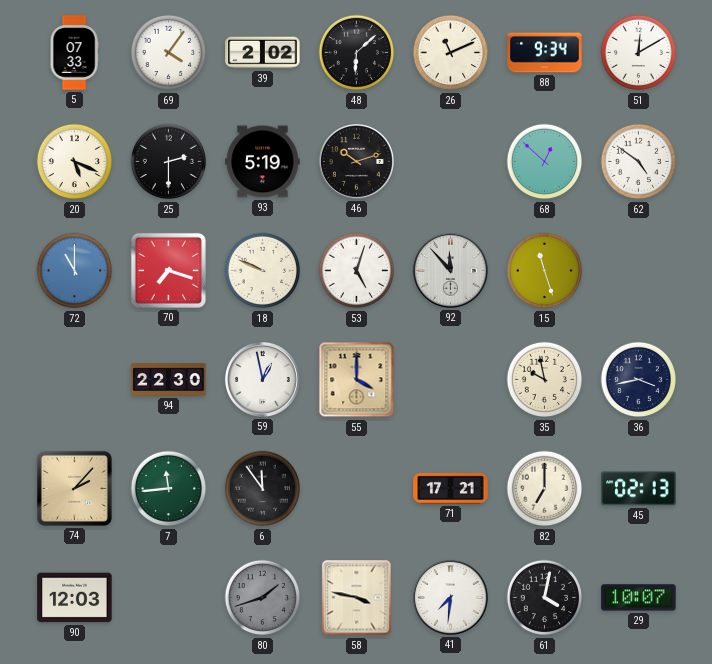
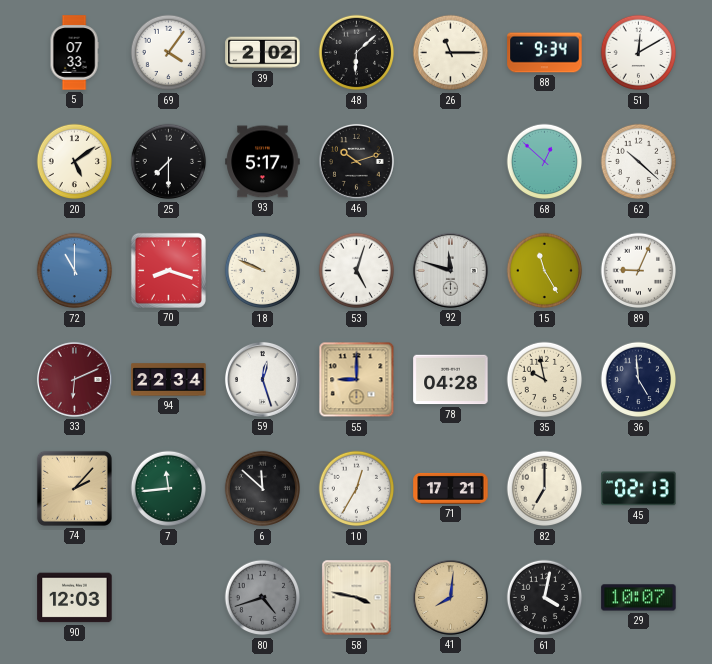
26: 11:11 -> 11:15 (451, 53)
20: 5:19 -> 5:09 (75, 162)
25: 2:30 -> 7:30 (169, 162)
93: 5:19 -> 5:17 (263, 162)
62: 4:51 -> 10:22 (639, 162)
70: 7:18 -> 8:18 (168, 270)
92: 11:53 -> 11:48 (450, 270)
15: 11:27 -> 11:25 (545, 271)
89: none -> 9:04 (639, 271)
33: none -> 6:11 (74, 379)
94: 22:30 -> 22:34 (169, 380)
59: 12:58 -> 12:27 (262, 379)
55: 4:00 -> 9:00 (357, 380)
78: none -> 04:28 (451, 380)
36: 3:43 -> 4:59 (639, 380)
6: 11:54 -> 11:52 (263, 489)
10: none -> 12:35 (357, 489)
80: 1:42 -> 4:42 (263, 598)
41: 7:31 -> 8:01 (450, 597)
41 dial: white -> champagne (450, 597)
